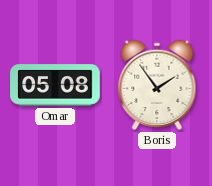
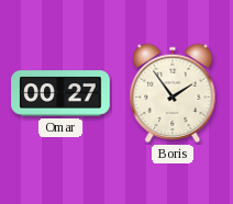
Omar: 05:08 -> 00:27 (60, 93)
